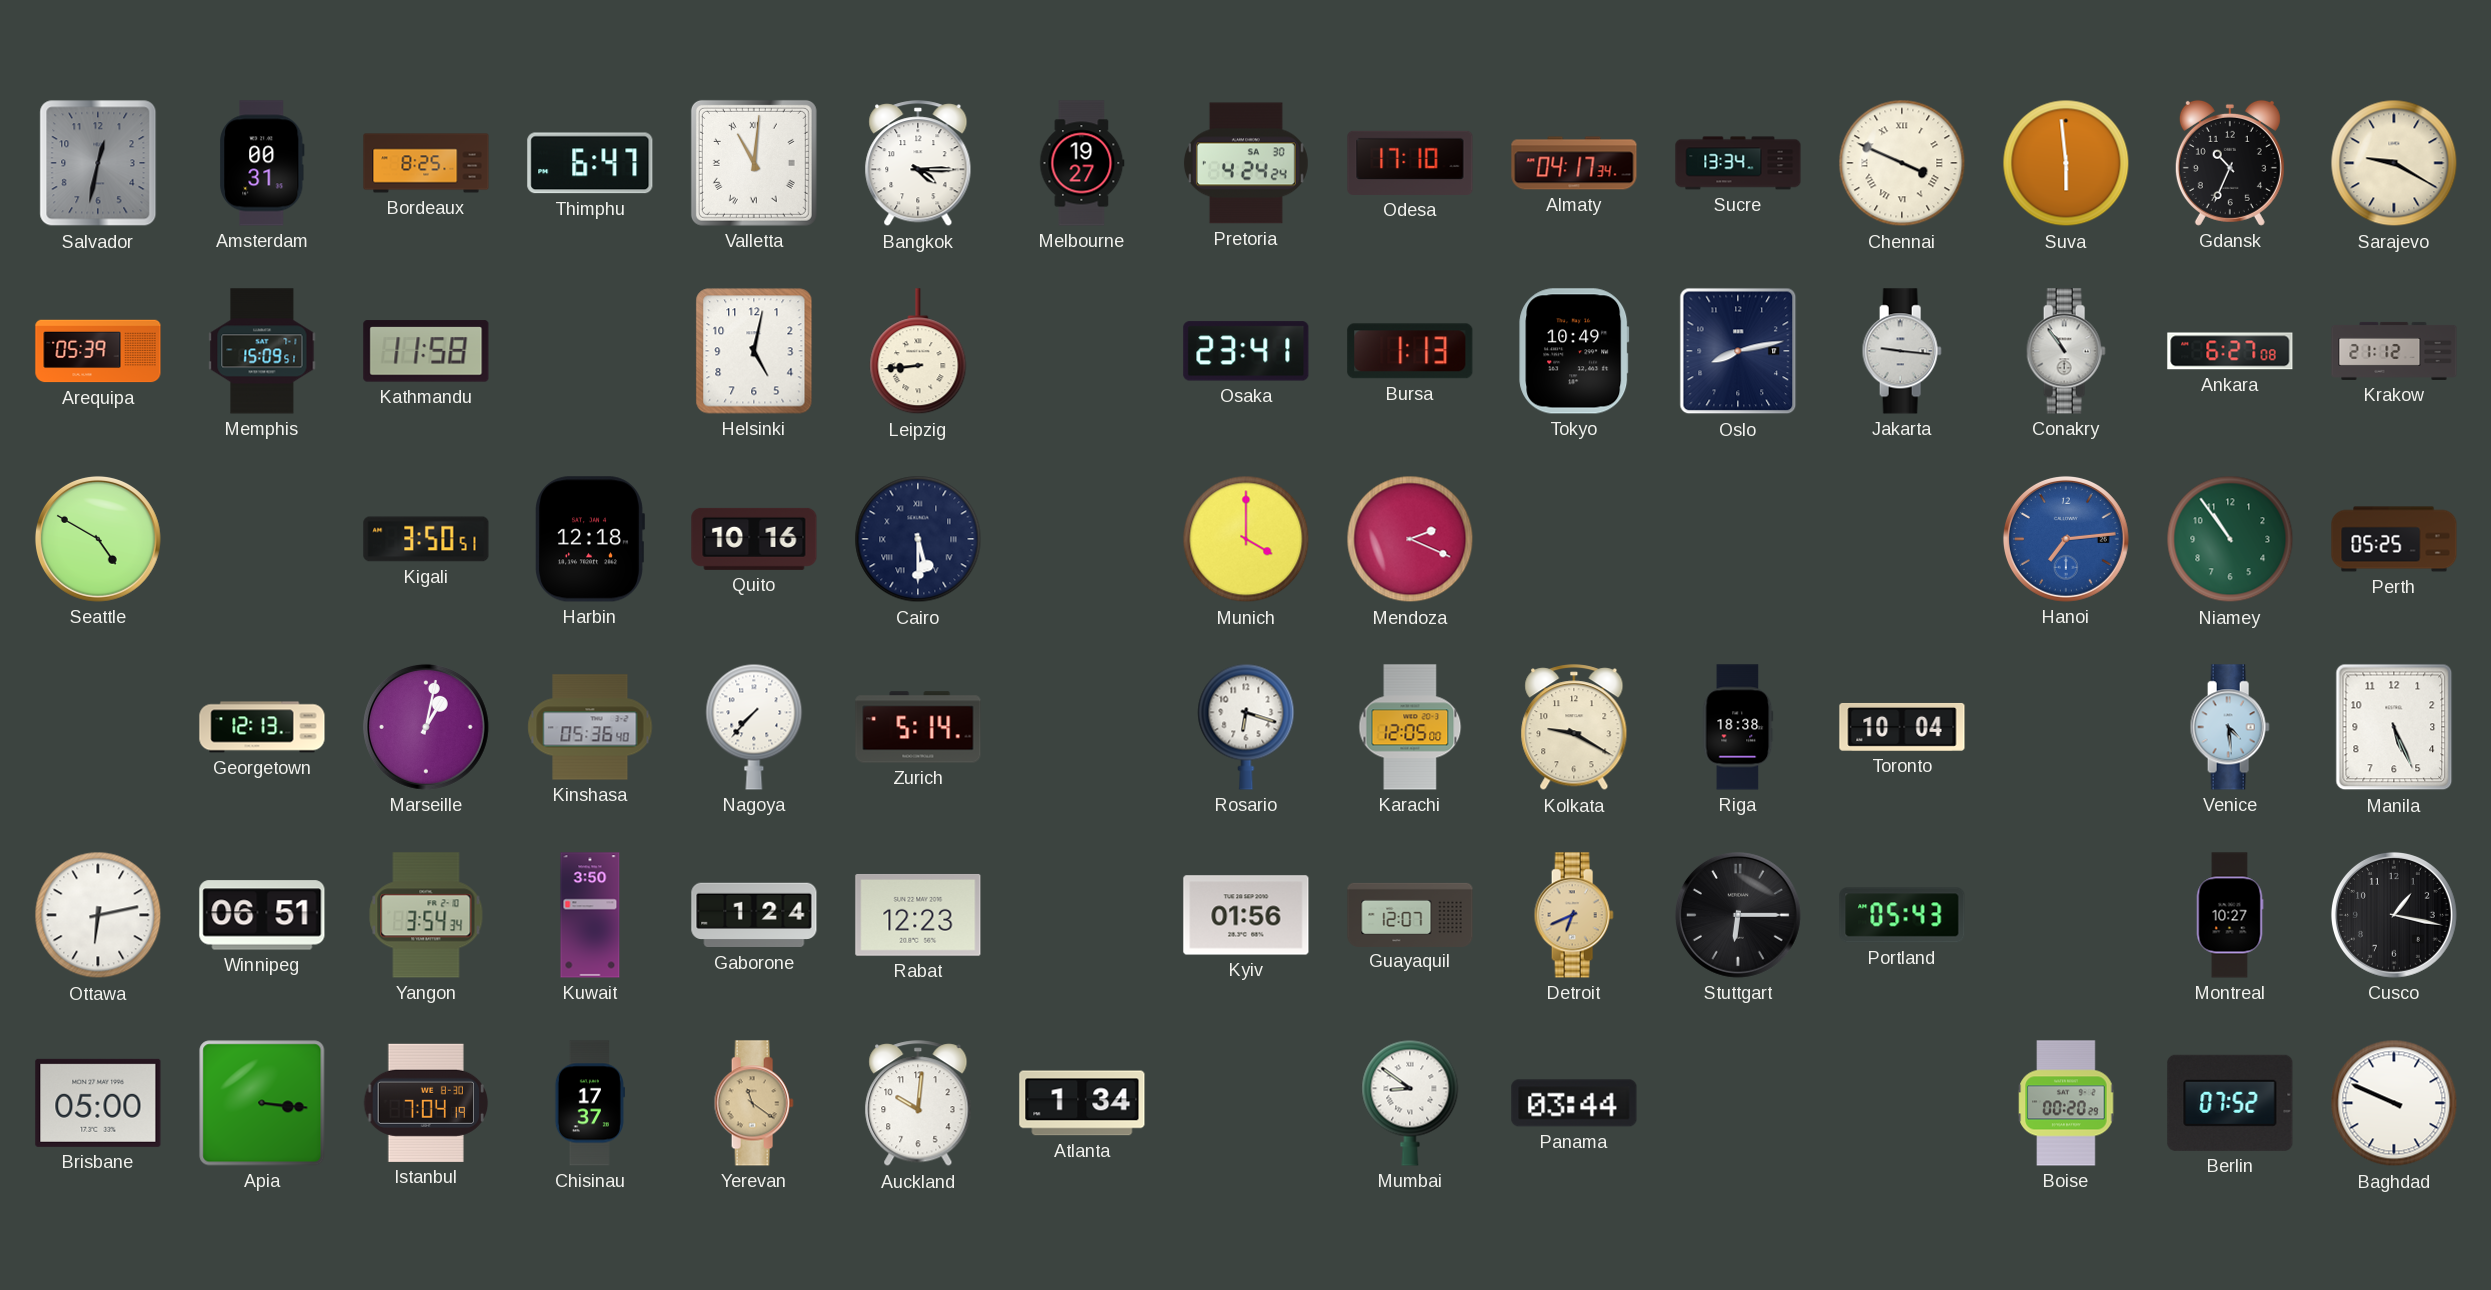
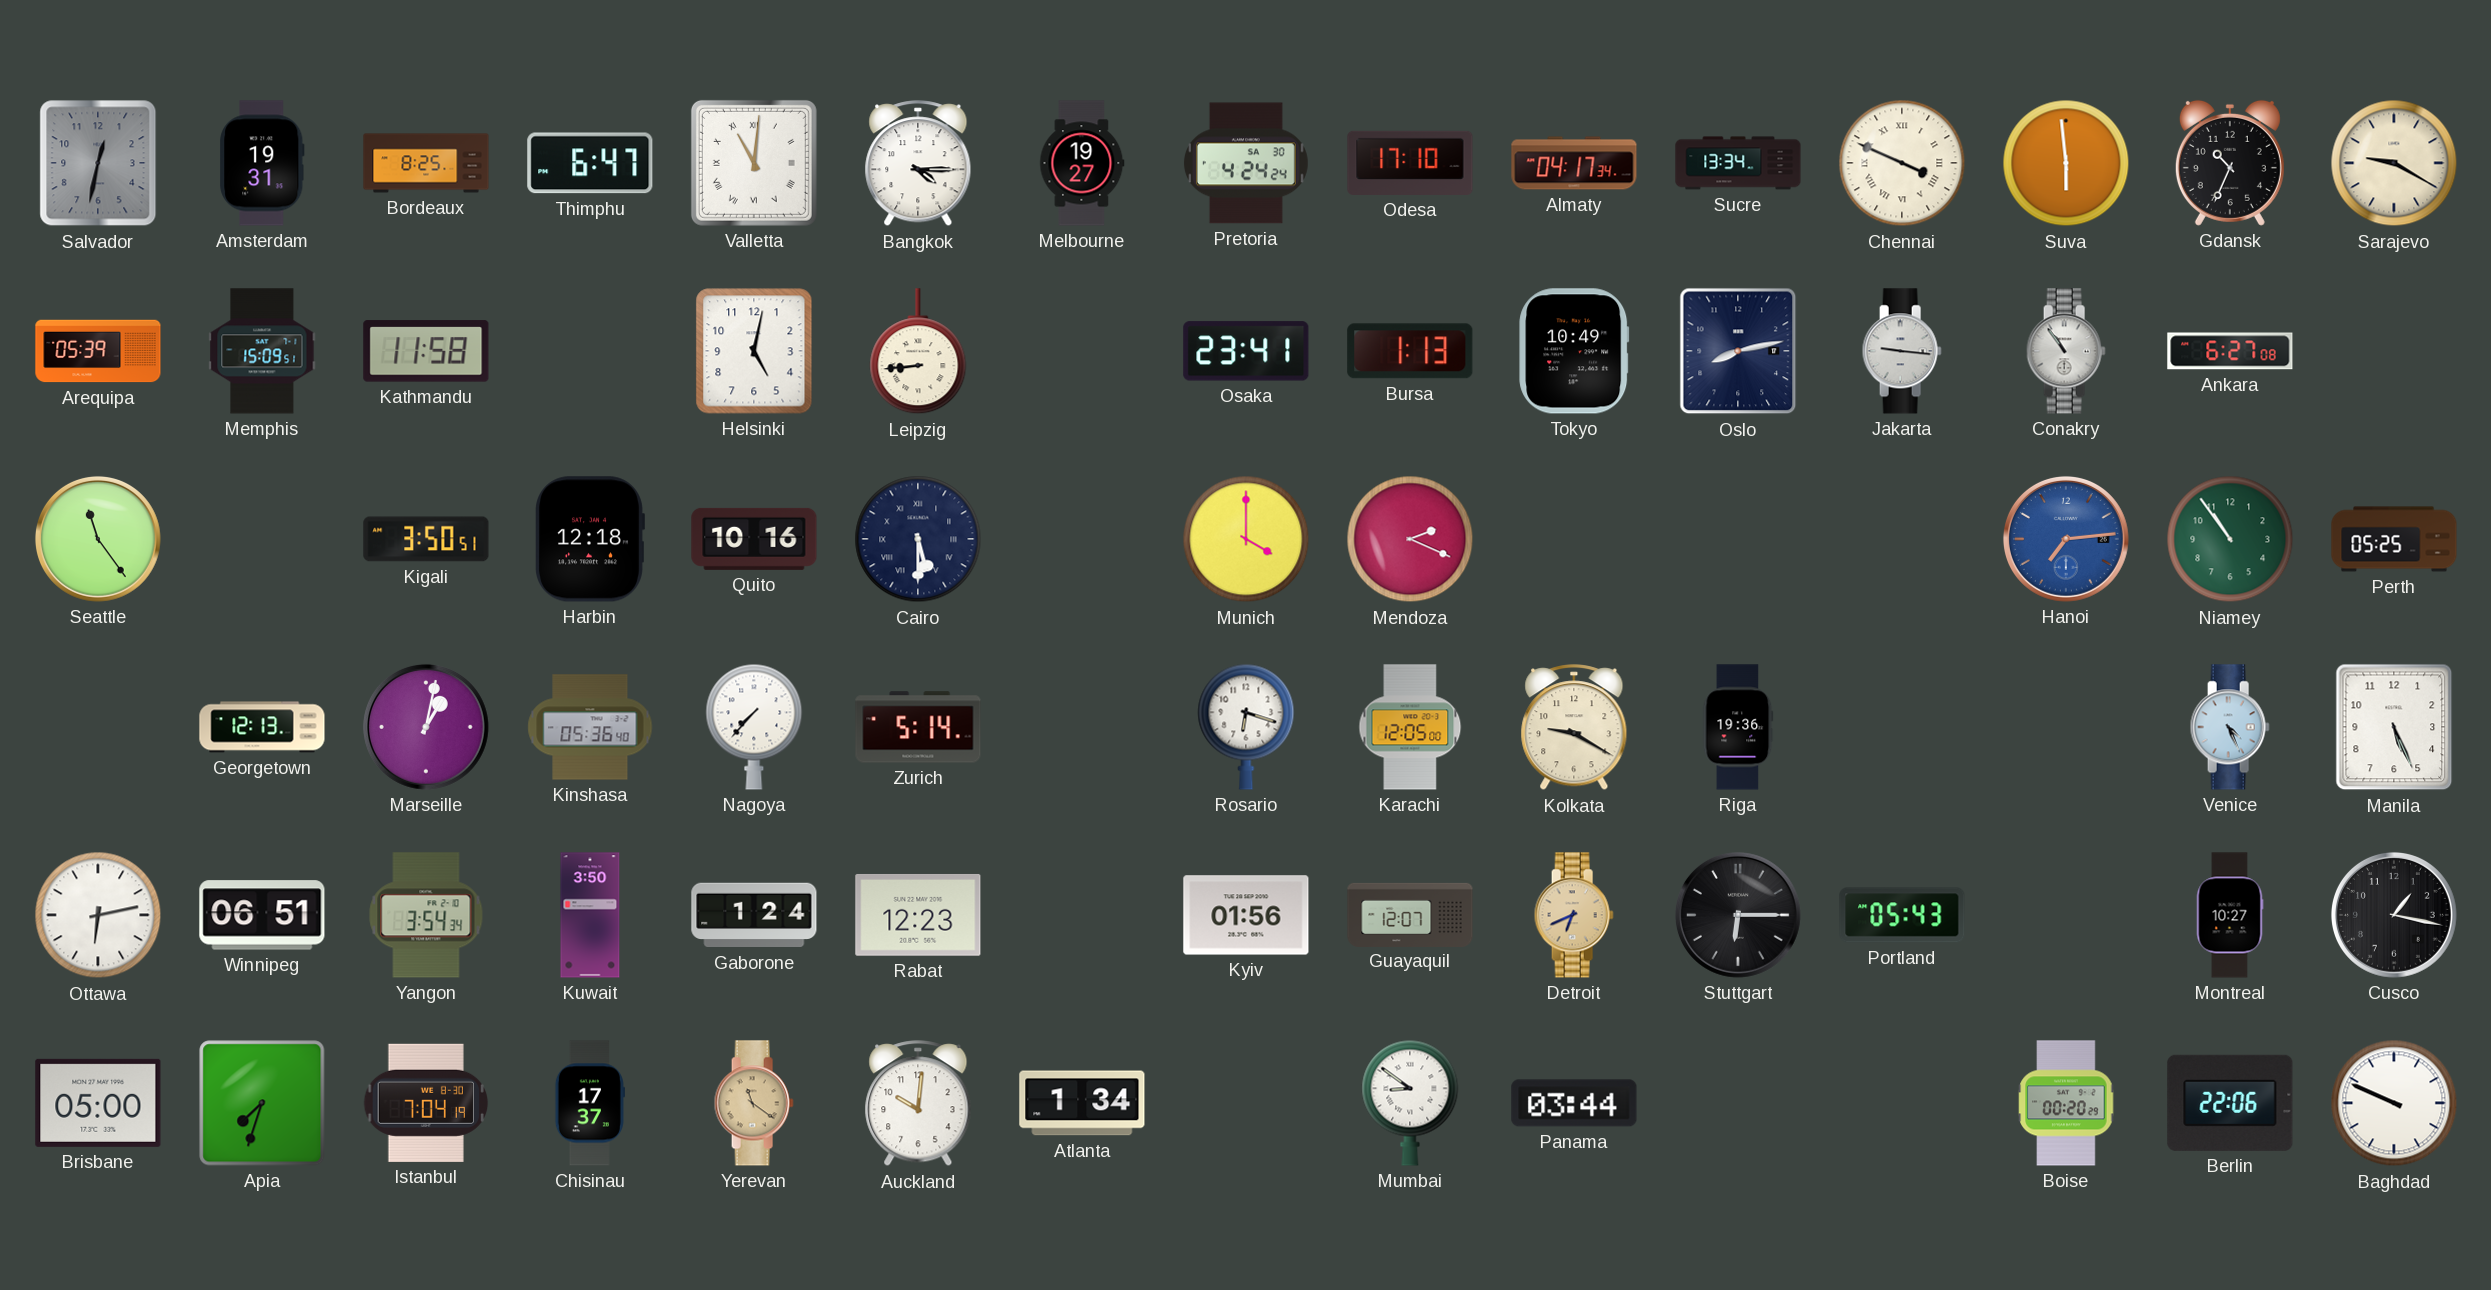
Amsterdam: 00:31 -> 19:31 (262, 163)
Krakow: 21:12 -> none (2394, 351)
Seattle: 4:50 -> 11:24 (98, 539)
Riga: 18:38 -> 19:36 (1738, 727)
Toronto: 10:04 -> none (1902, 727)
Venice: 4:29 -> 4:26 (2230, 727)
Apia: 3:16 -> 7:33 (262, 1103)
Berlin: 07:52 -> 22:06 (2230, 1103)
